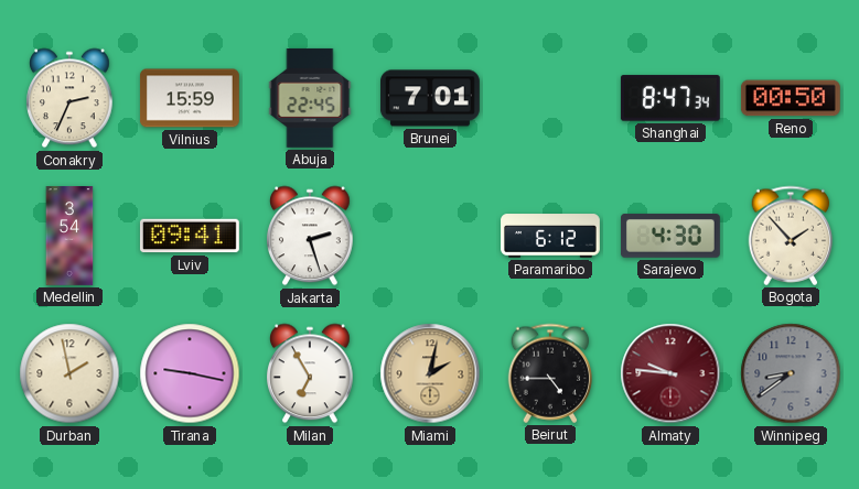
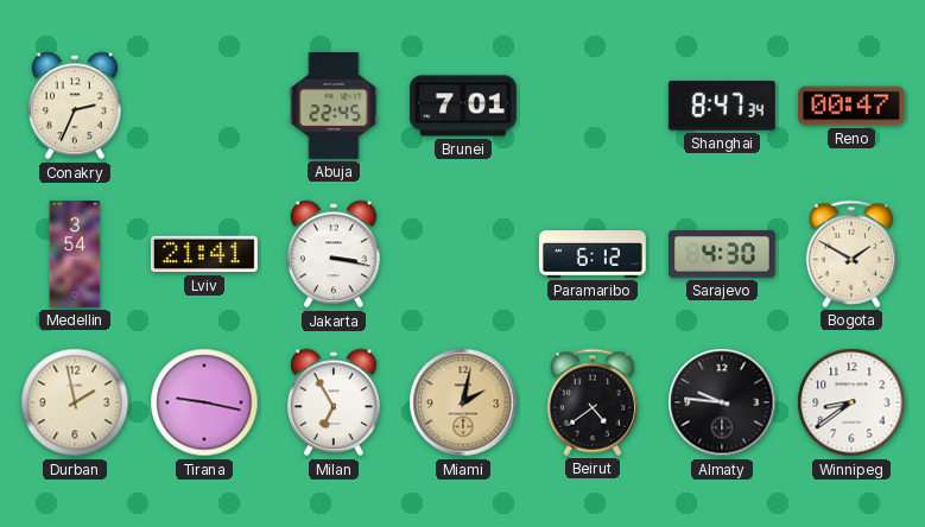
Vilnius: 15:59 -> none (190, 98)
Reno: 00:50 -> 00:47 (851, 106)
Lviv: 09:41 -> 21:41 (204, 254)
Jakarta: 2:27 -> 3:17 (335, 254)
Bogota: 1:53 -> 1:50 (851, 254)
Beirut: 4:45 -> 4:39 (593, 402)
Almaty dial: burgundy -> black (722, 402)
Winnipeg dial: grey -> white (851, 402)
